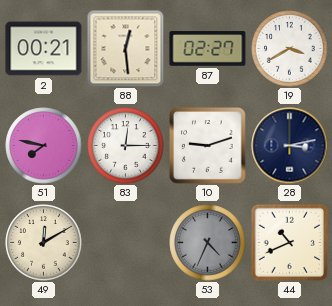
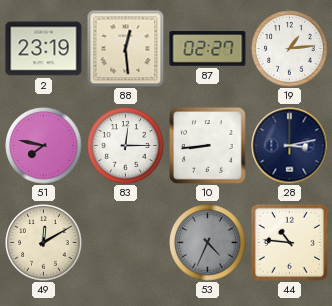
2: 00:21 -> 23:19 (44, 49)
19: 3:40 -> 1:14 (290, 49)
10: 9:12 -> 8:44 (208, 146)
44: 10:41 -> 10:46 (289, 242)
